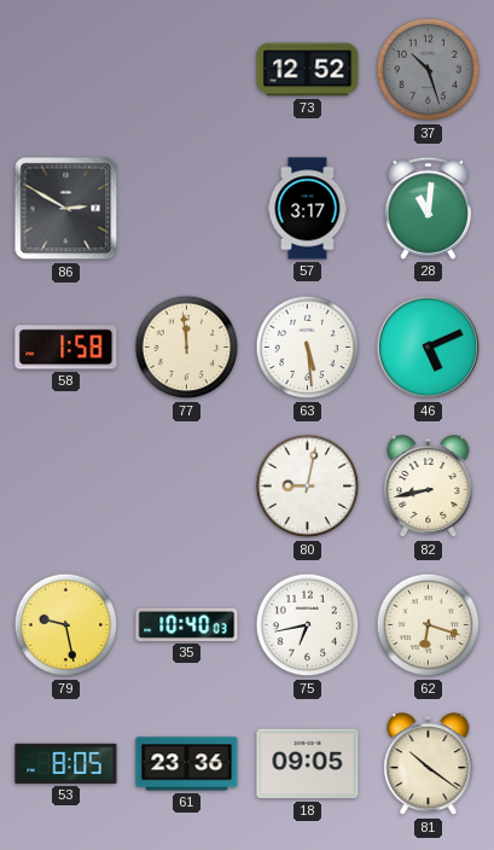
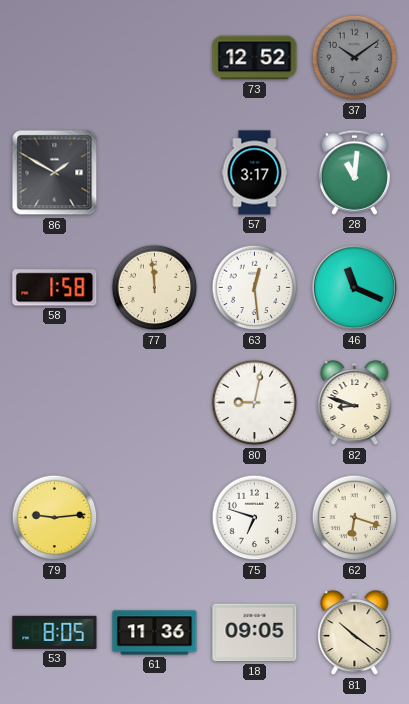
37: 10:27 -> 10:09 (355, 58)
86: 2:50 -> 1:50 (55, 173)
63: 5:29 -> 12:29 (255, 288)
46: 5:11 -> 11:19 (355, 288)
82: 8:43 -> 8:48 (355, 404)
79: 9:28 -> 9:14 (55, 518)
35: 10:40 -> none (187, 624)
75: 6:43 -> 6:48 (255, 518)
61: 23:36 -> 11:36 (155, 633)
